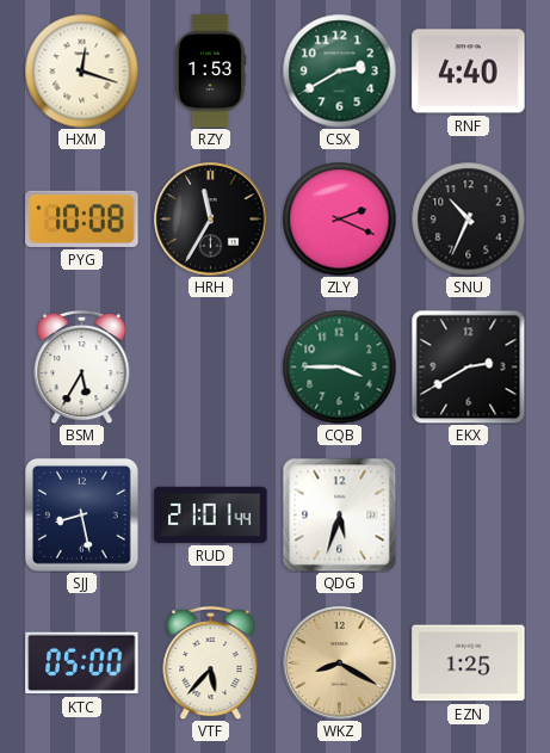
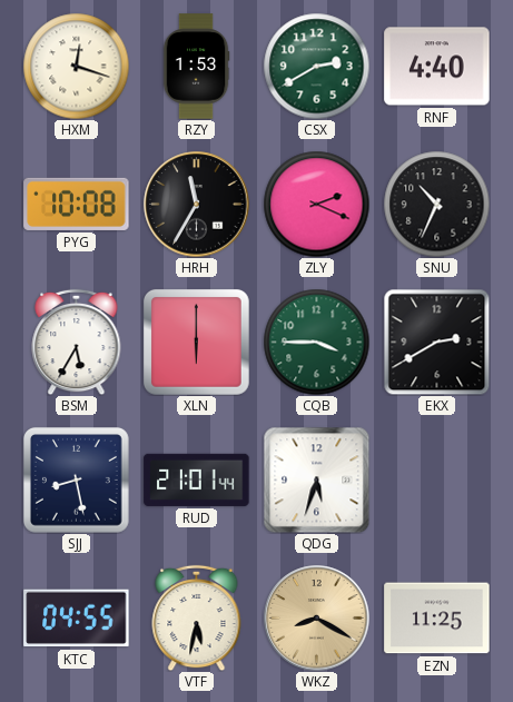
XLN: none -> 6:00 (196, 342)
KTC: 05:00 -> 04:55 (77, 619)
VTF: 5:37 -> 5:32 (197, 617)
EZN: 1:25 -> 11:25 (437, 619)
